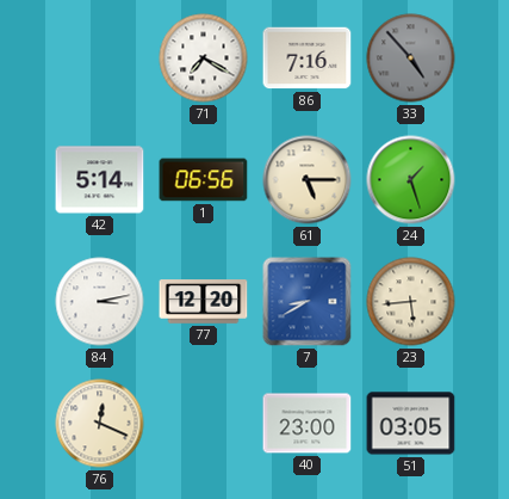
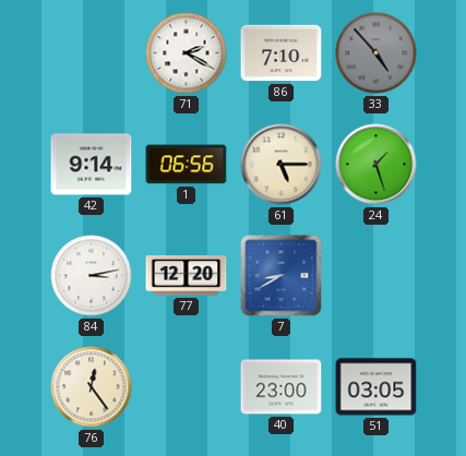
71: 7:20 -> 2:20 (187, 53)
86: 7:16 -> 7:10 (282, 53)
42: 5:14 -> 9:14 (92, 165)
23: 5:44 -> none (411, 302)
76: 12:19 -> 12:24 (92, 387)
